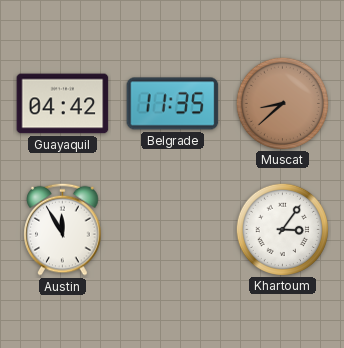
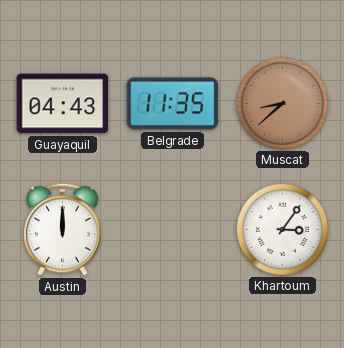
Guayaquil: 04:42 -> 04:43 (63, 104)
Austin: 11:55 -> 12:00 (63, 229)
